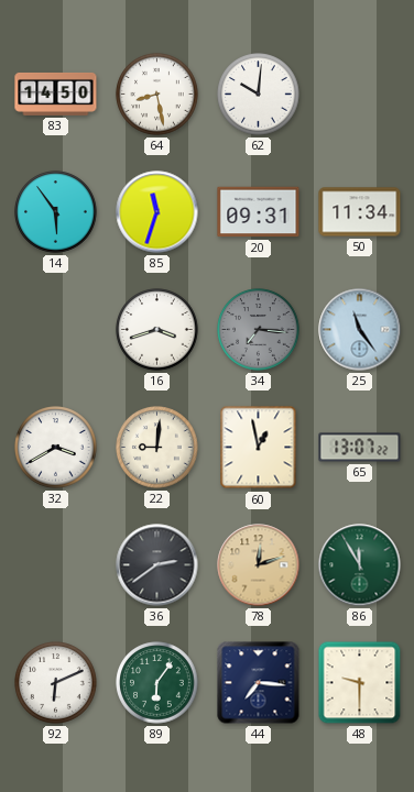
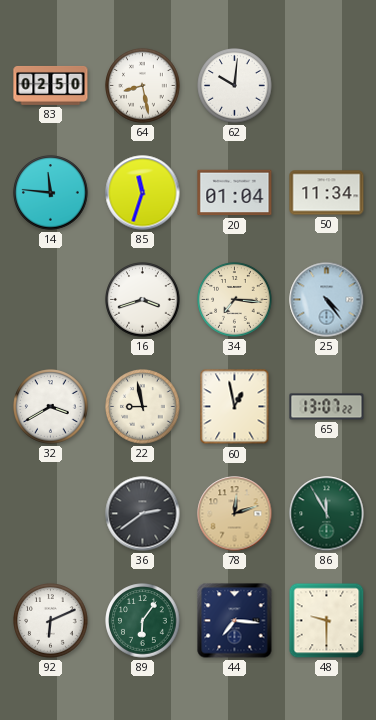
83: 14:50 -> 02:50 (51, 85)
14: 5:54 -> 11:46 (51, 193)
20: 09:31 -> 01:04 (235, 193)
34 dial: grey -> cream (235, 300)
25: 11:24 -> 4:24 (327, 300)
22: 9:01 -> 8:58 (143, 407)
